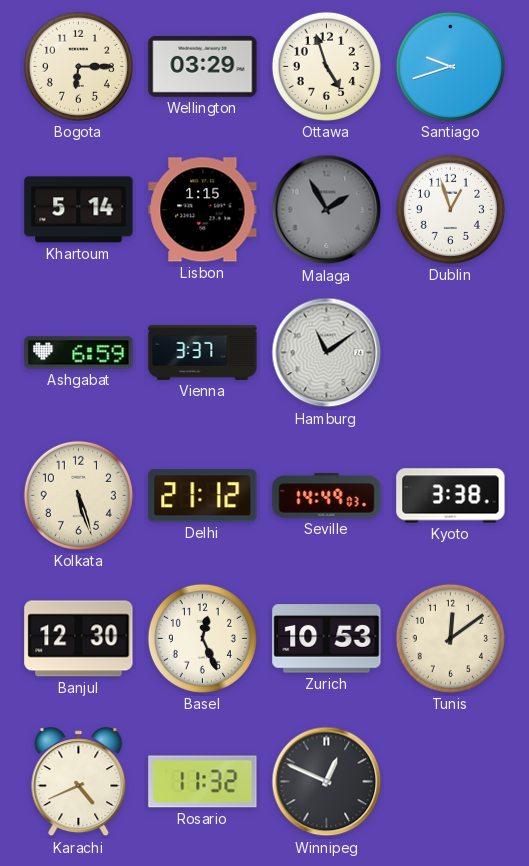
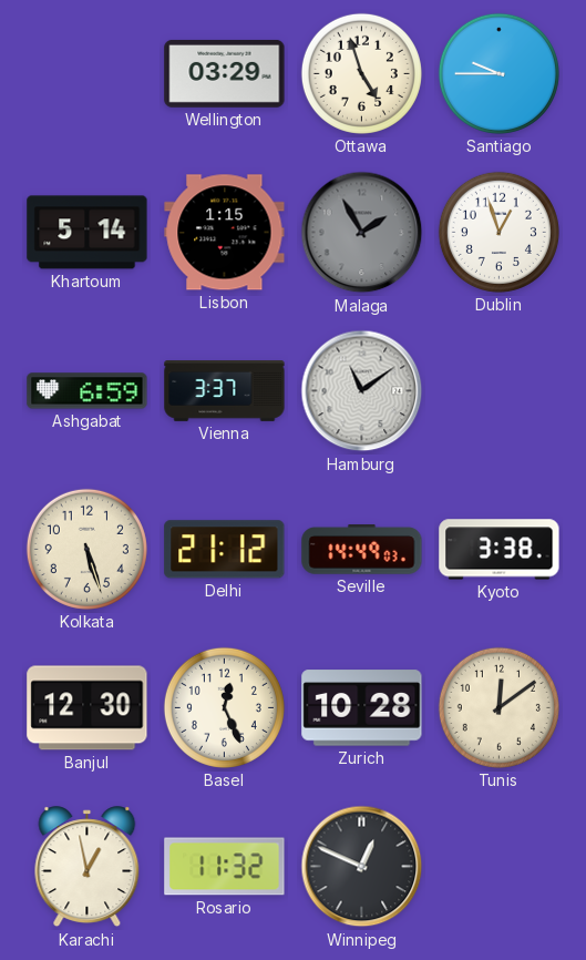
Bogota: 6:15 -> none (78, 66)
Santiago: 9:42 -> 9:45 (498, 73)
Zurich: 10:53 -> 10:28 (362, 708)
Karachi: 4:41 -> 12:58 (88, 867)
